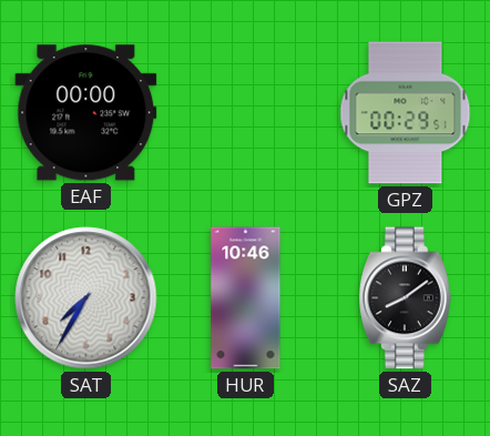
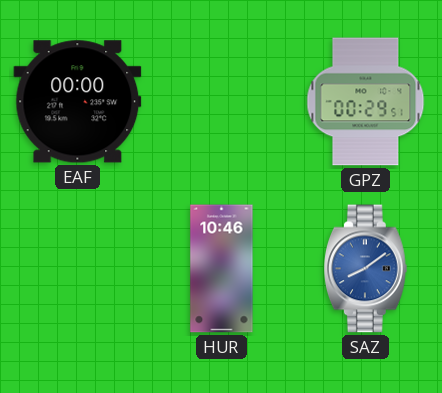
SAT: 7:35 -> none (86, 298)
SAZ dial: black -> blue (366, 269)
